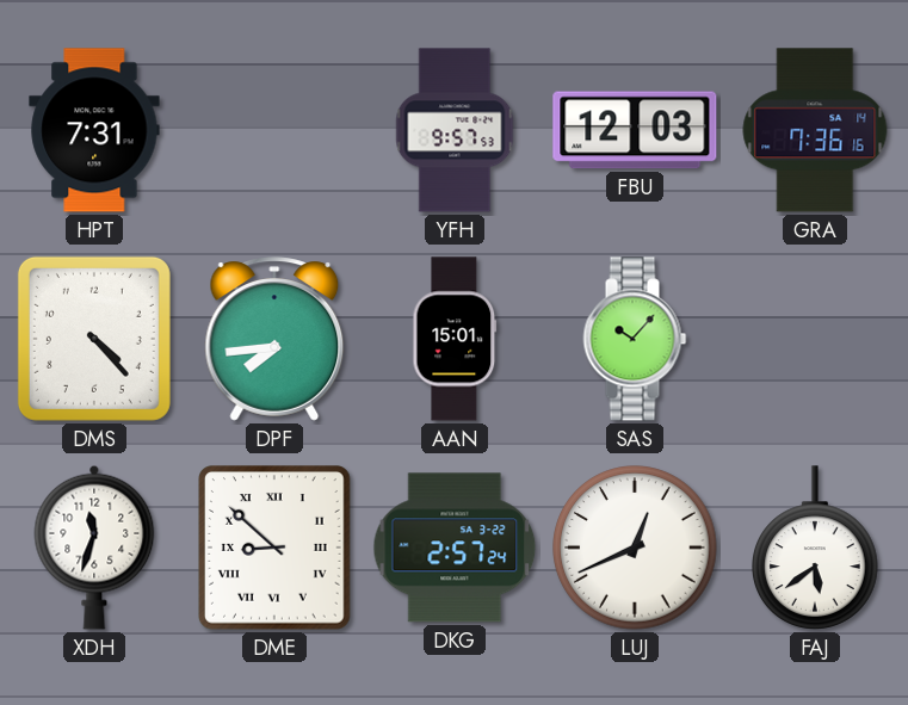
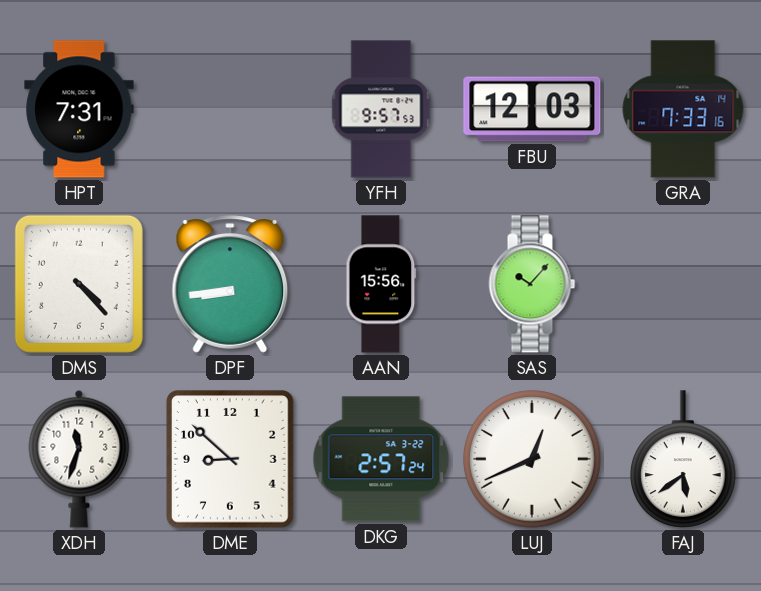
GRA: 7:36 -> 7:33 (683, 109)
DPF: 7:44 -> 8:44 (230, 284)
AAN: 15:01 -> 15:56 (381, 284)
DME numerals: Roman -> Arabic (230, 459)
